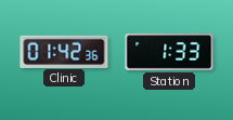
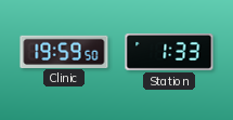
Clinic: 01:42 -> 19:59 (64, 51)
